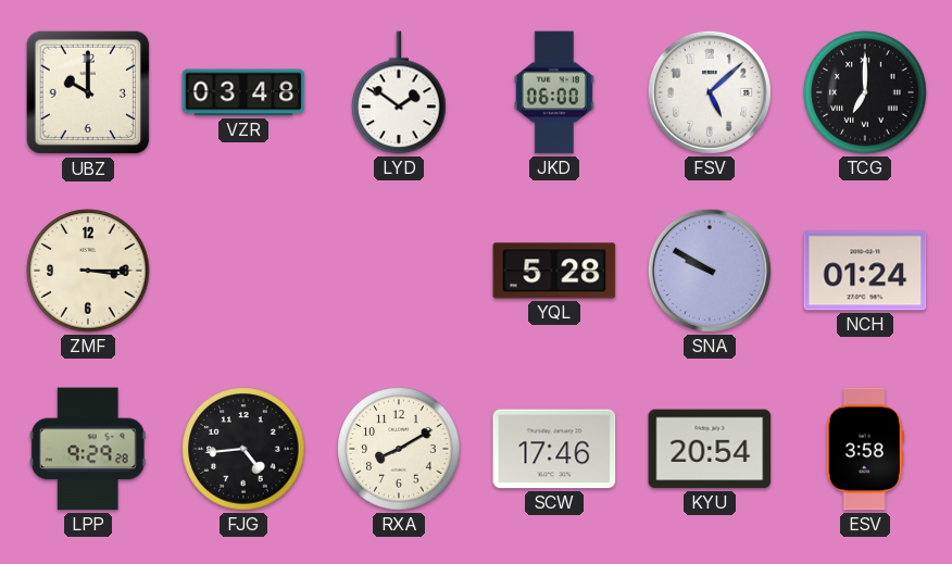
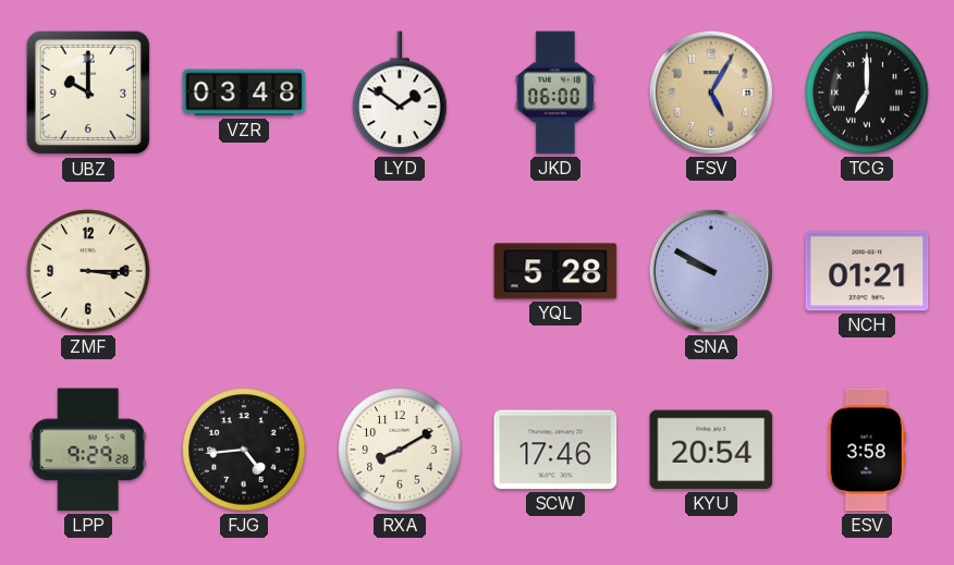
FSV: 5:08 -> 5:05 (711, 93)
FSV dial: white -> champagne (711, 93)
NCH: 01:24 -> 01:21 (867, 271)
